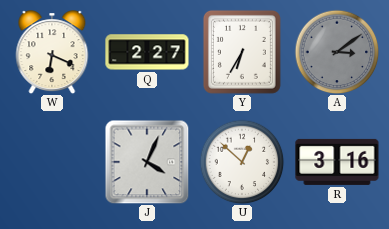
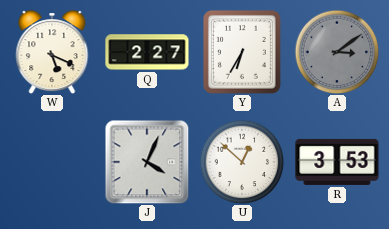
W: 6:19 -> 5:19 (52, 52)
R: 3:16 -> 3:53 (337, 162)
